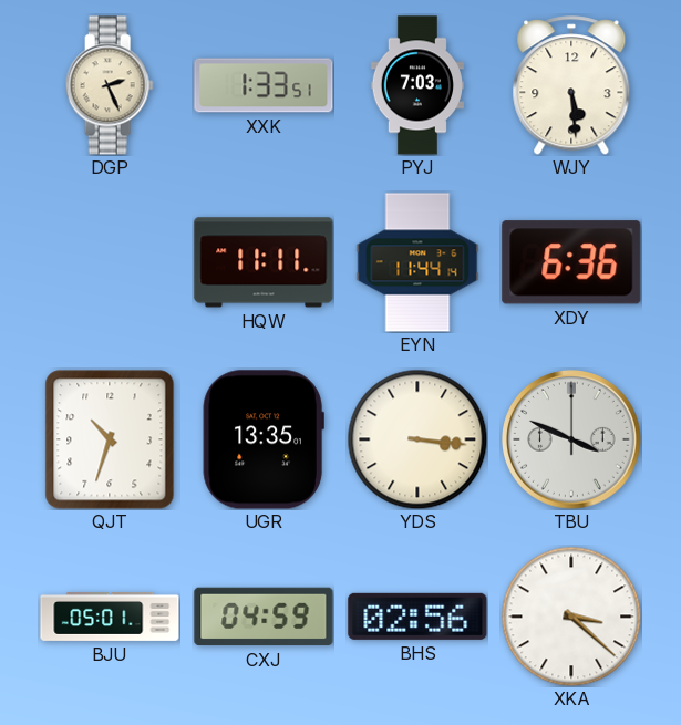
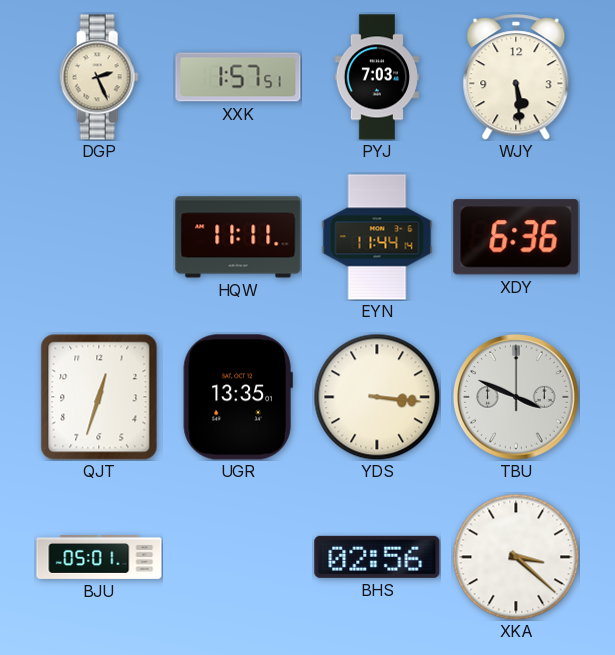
XXK: 1:33 -> 1:57 (238, 77)
QJT: 10:33 -> 12:33 (99, 397)
CXJ: 04:59 -> none (264, 617)
